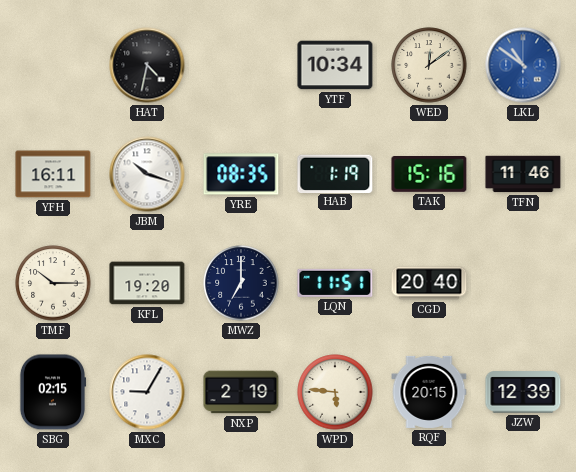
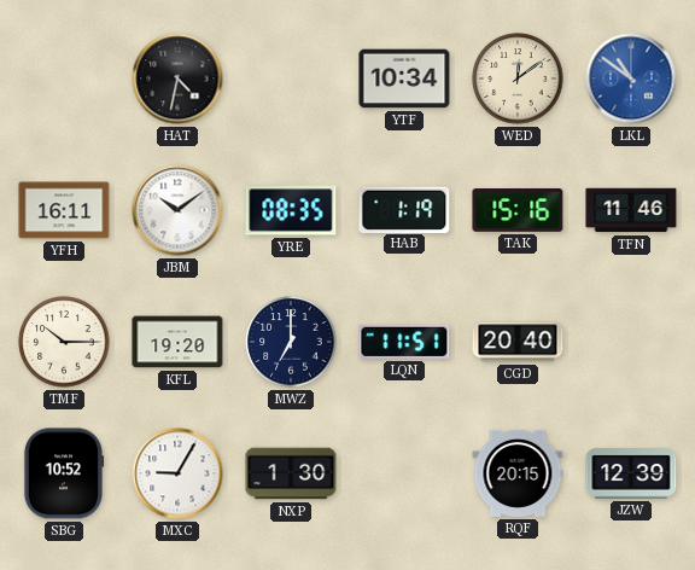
JBM: 10:18 -> 10:09 (177, 210)
SBG: 02:15 -> 10:52 (64, 473)
NXP: 2:19 -> 1:30 (291, 473)
WPD: 5:46 -> none (335, 392)
